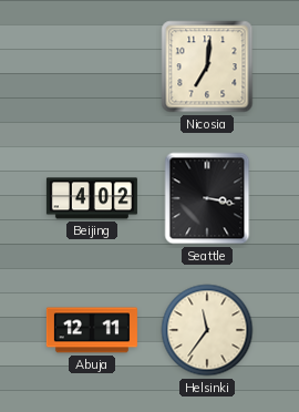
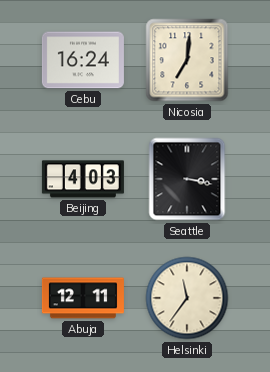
Cebu: none -> 16:24 (83, 60)
Beijing: 4:02 -> 4:03 (83, 179)
